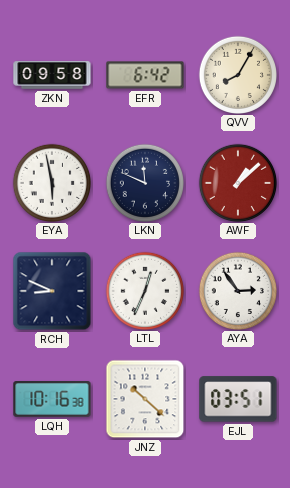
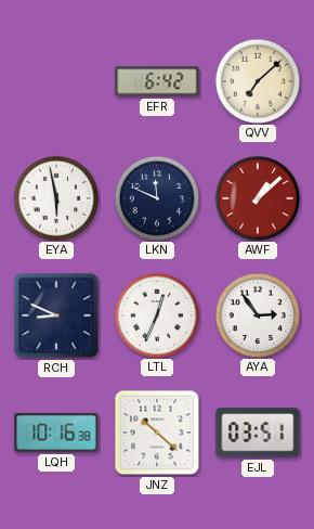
ZKN: 09:58 -> none (52, 75)
QVV: 8:05 -> 7:08 (257, 80)
